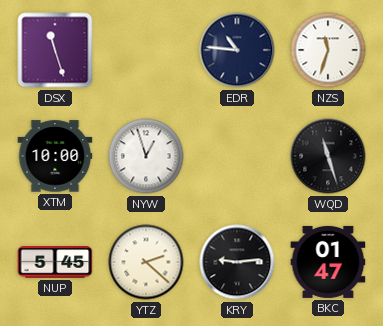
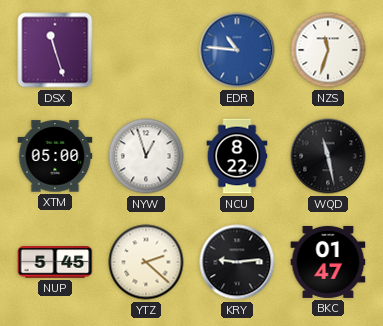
EDR dial: navy -> blue (237, 50)
XTM: 10:00 -> 05:00 (55, 156)
NCU: none -> 8:22 (237, 156)
WQD: 11:27 -> 11:28 (328, 156)
